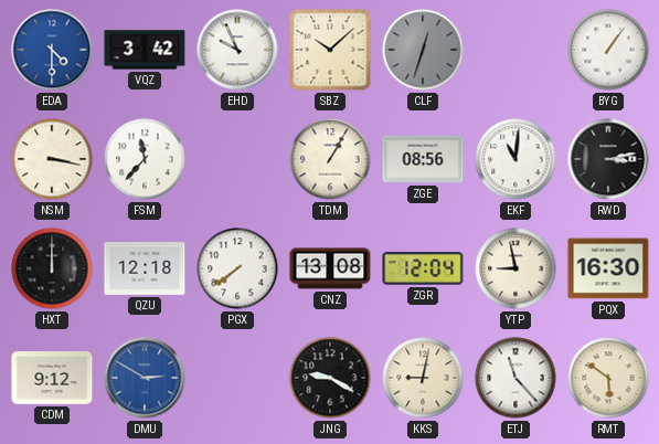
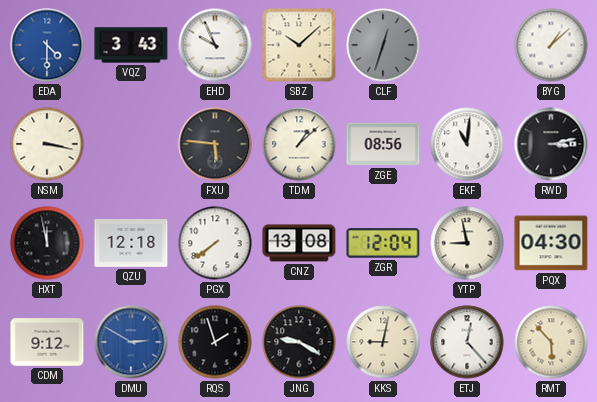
VQZ: 3:42 -> 3:43 (131, 45)
BYG: 1:06 -> 1:08 (551, 45)
FSM: 11:37 -> none (145, 159)
FXU: none -> 5:46 (215, 144)
TDM: 1:05 -> 1:08 (299, 144)
HXT: 12:00 -> 11:58 (47, 243)
PQX: 16:30 -> 04:30 (551, 243)
RQS: none -> 1:57 (215, 342)
ETJ: 11:23 -> 12:23 (467, 342)
RMT: 5:51 -> 5:53 (551, 342)
